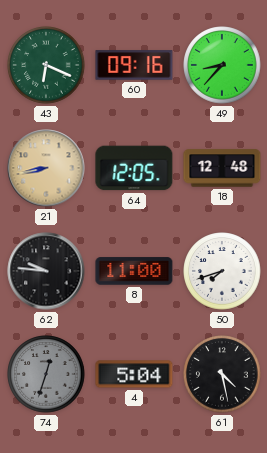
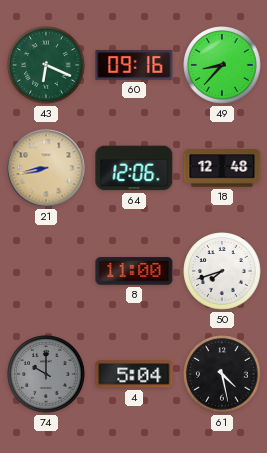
64: 12:05 -> 12:06 (134, 168)
62: 9:46 -> none (46, 271)
74: 12:33 -> 10:00 (46, 374)
